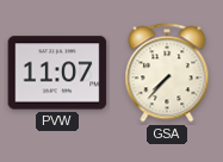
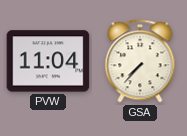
PVW: 11:07 -> 11:04 (48, 61)
